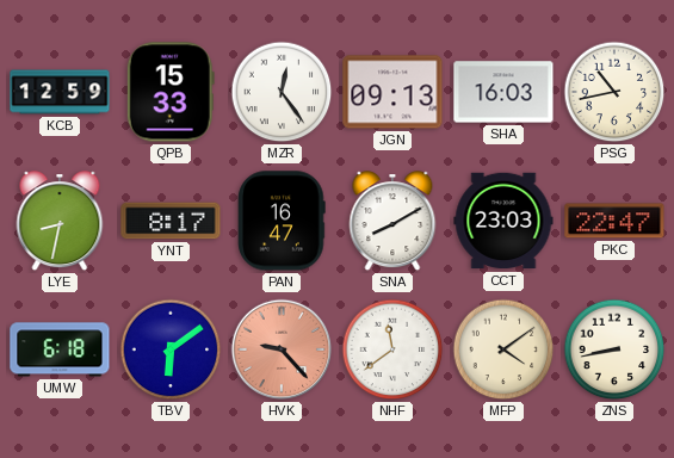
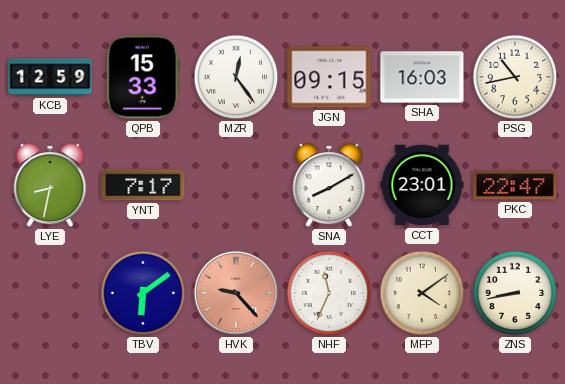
JGN: 09:13 -> 09:15 (329, 77)
YNT: 8:17 -> 7:17 (143, 185)
PAN: 16:47 -> none (282, 221)
CCT: 23:03 -> 23:01 (422, 185)
UMW: 6:18 -> none (60, 349)
NHF: 11:39 -> 11:34 (329, 293)
